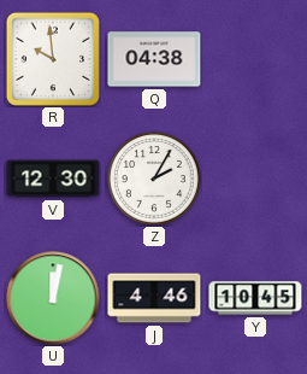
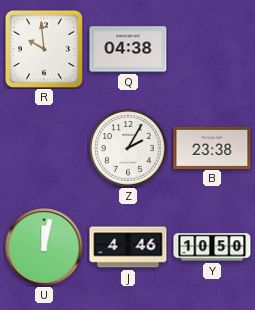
V: 12:30 -> none (53, 179)
B: none -> 23:38 (212, 147)
Y: 10:45 -> 10:50 (212, 247)
